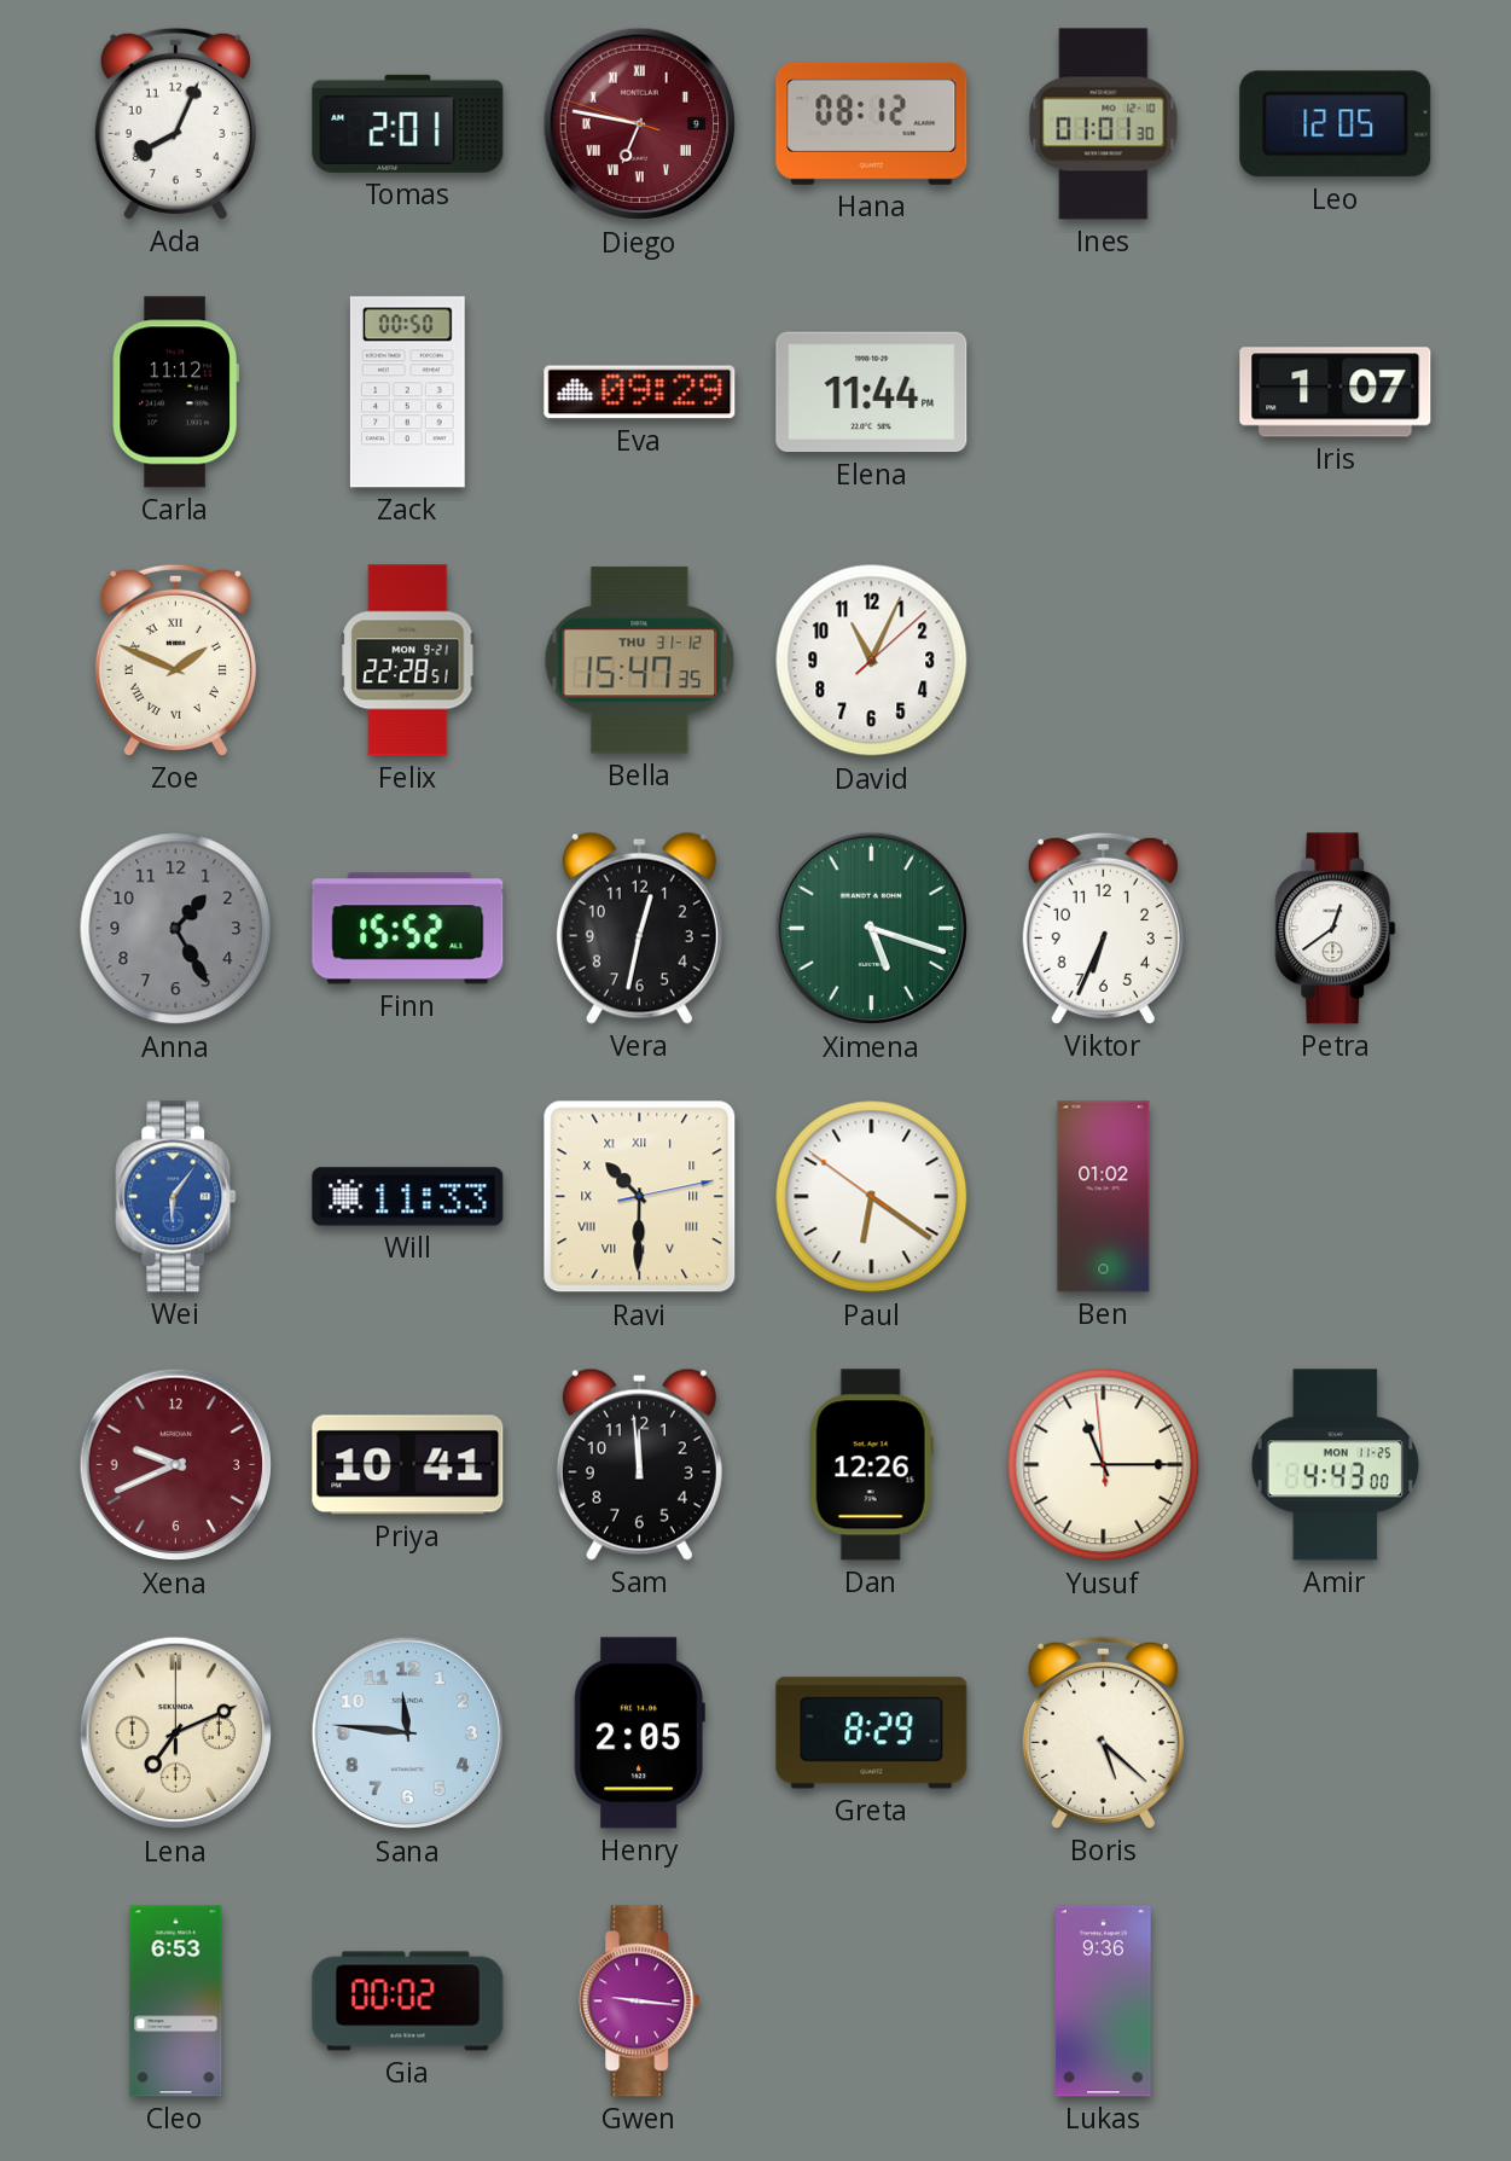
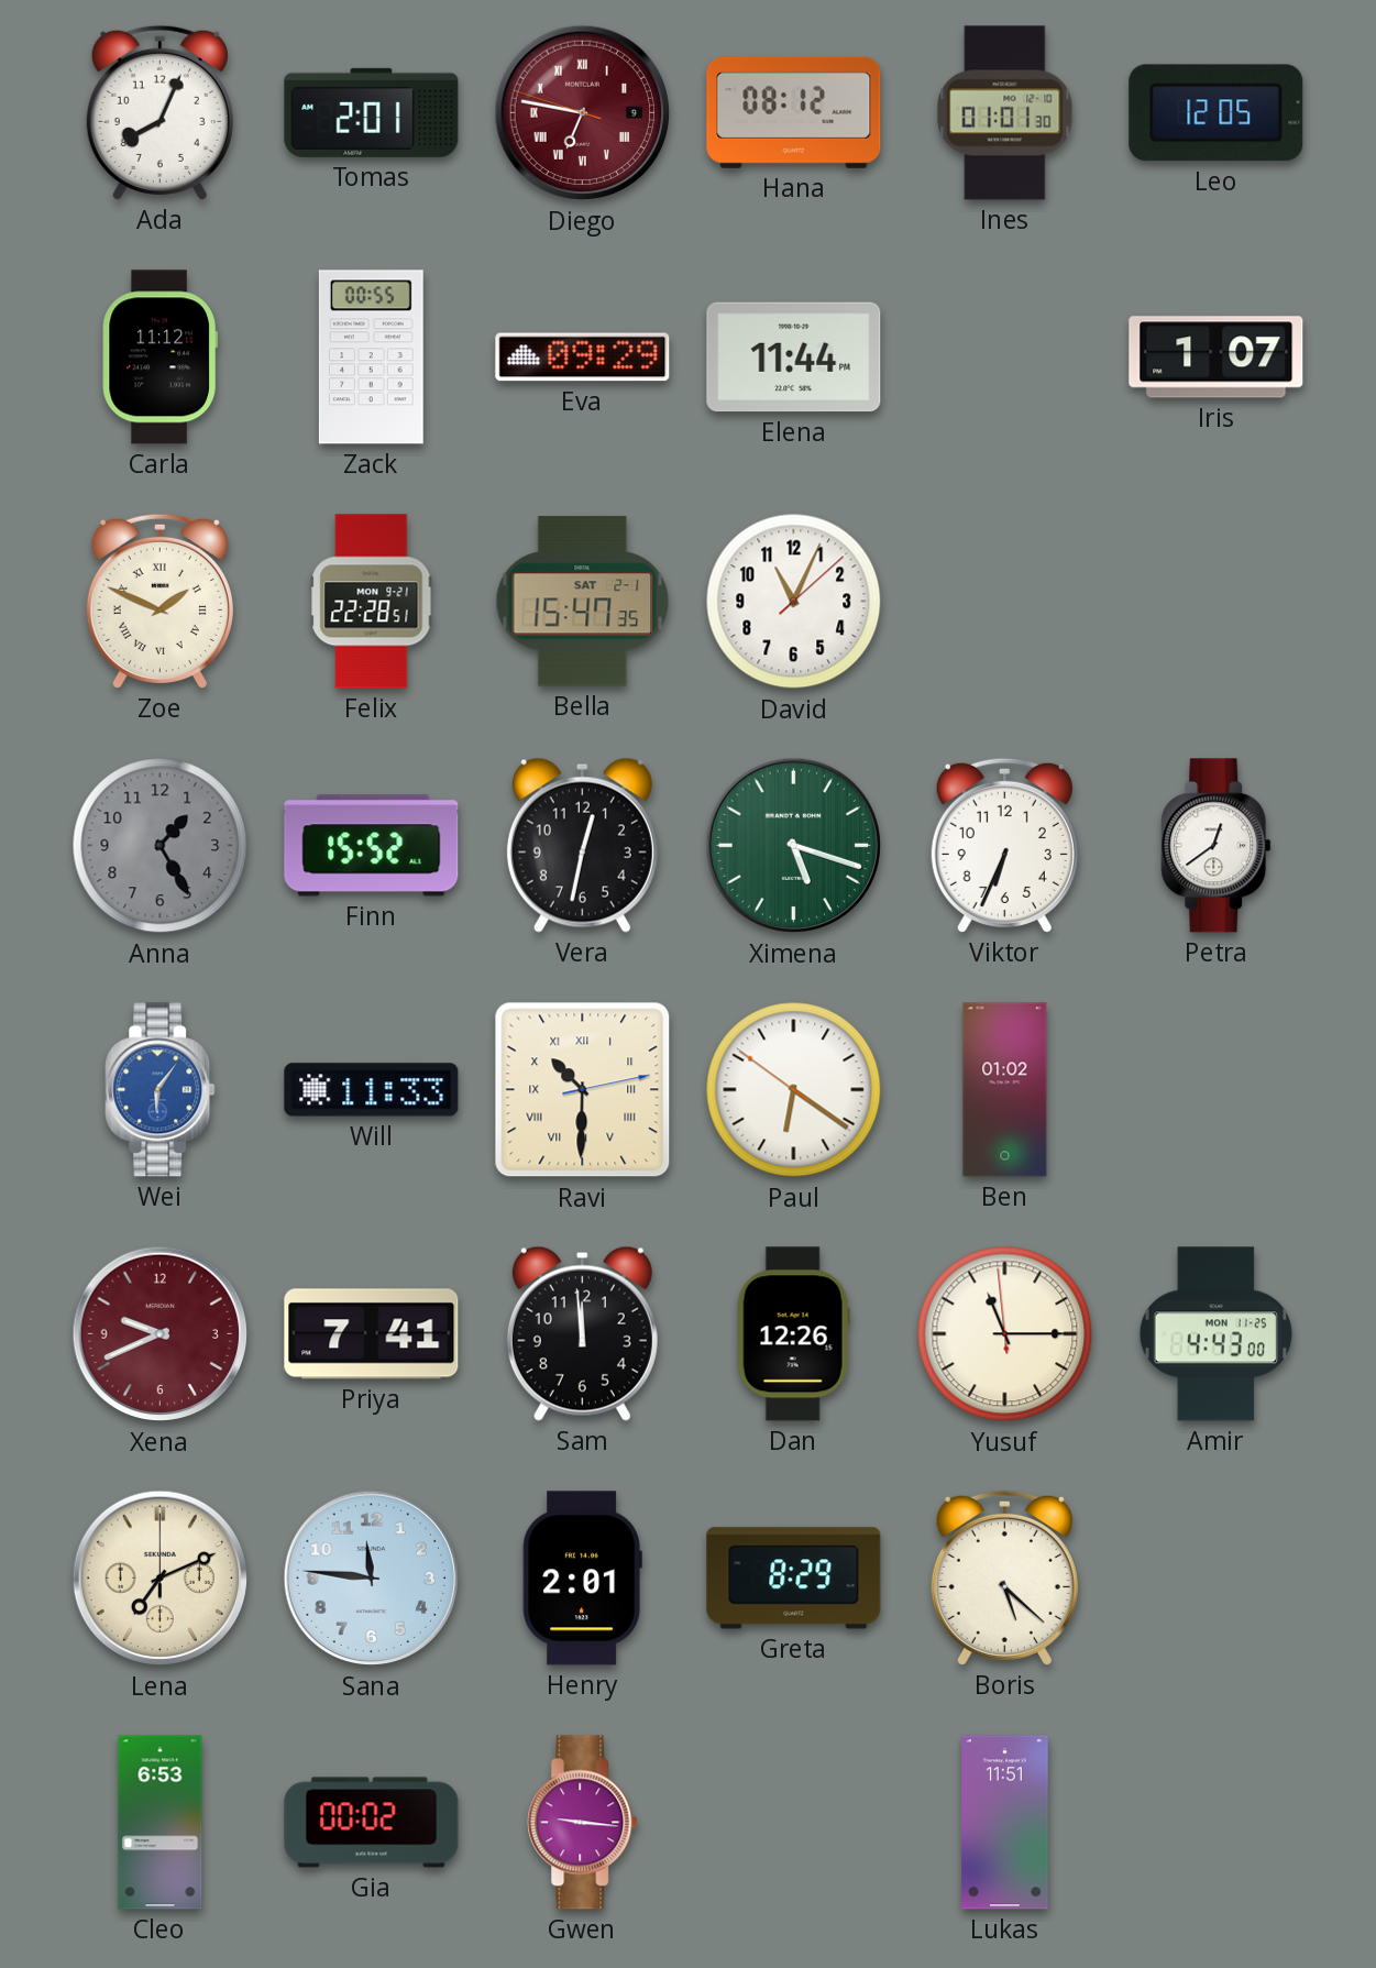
Zack: 00:50 -> 00:55 (371, 358)
Bella date: THU 31-12 -> SAT 2-1 (583, 602)
Priya: 10:41 -> 7:41 (372, 1334)
Henry: 2:05 -> 2:01 (582, 1579)
Lukas: 9:36 -> 11:51 (1005, 1823)
